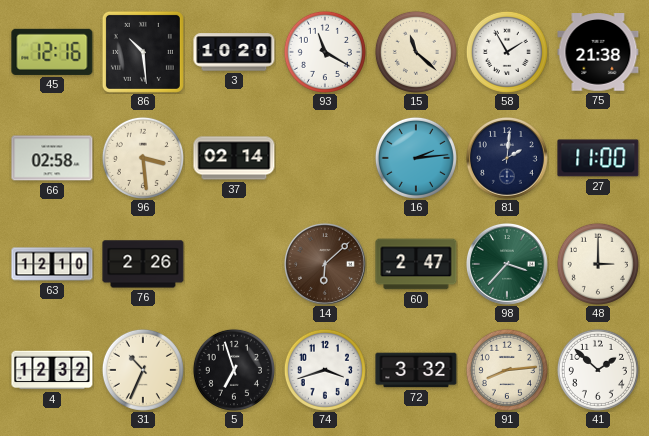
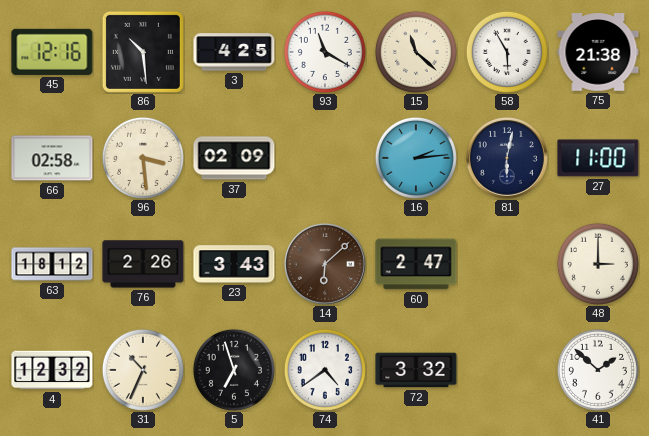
3: 10:20 -> 4:25 (234, 52)
58: 1:55 -> 5:55 (507, 52)
37: 02:14 -> 02:09 (234, 158)
81: 2:01 -> 6:02 (507, 158)
63: 12:10 -> 18:12 (52, 264)
23: none -> 3:43 (234, 264)
98: 3:37 -> none (507, 264)
74: 3:42 -> 4:39 (325, 370)
91: 8:14 -> none (507, 370)
